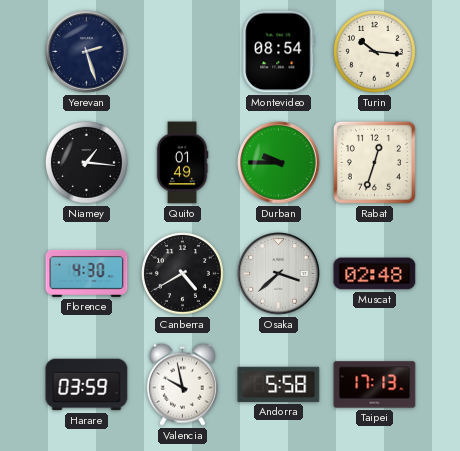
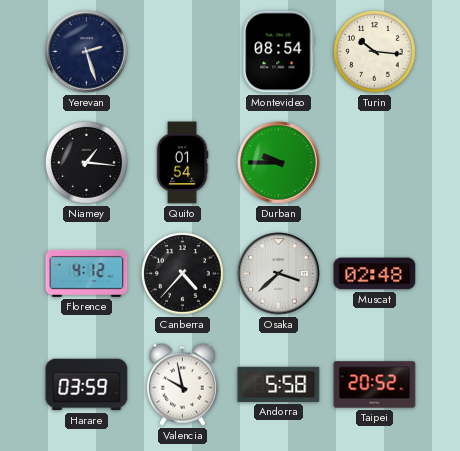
Quito: 01:49 -> 01:54 (182, 163)
Rabat: 12:33 -> none (374, 162)
Florence: 4:30 -> 4:12 (87, 273)
Canberra: 4:40 -> 4:37 (183, 274)
Taipei: 17:13 -> 20:52 (375, 385)
